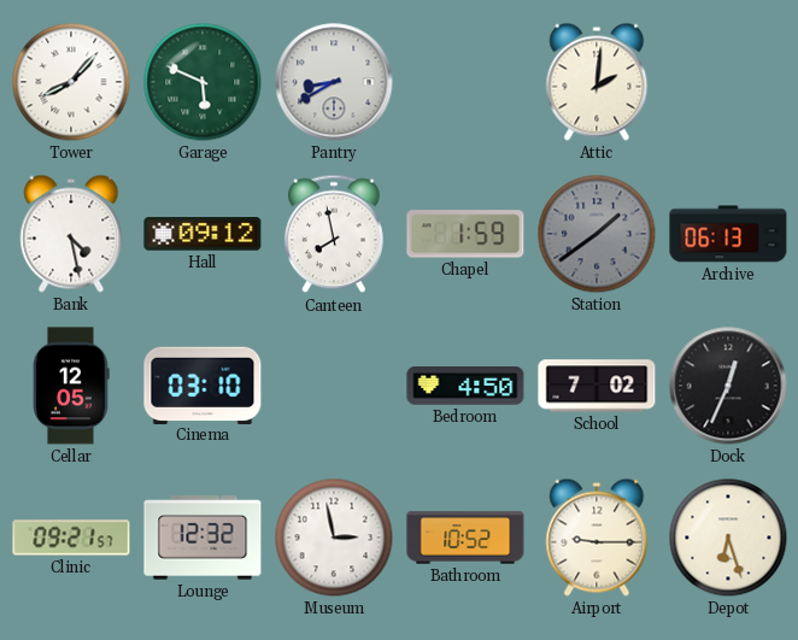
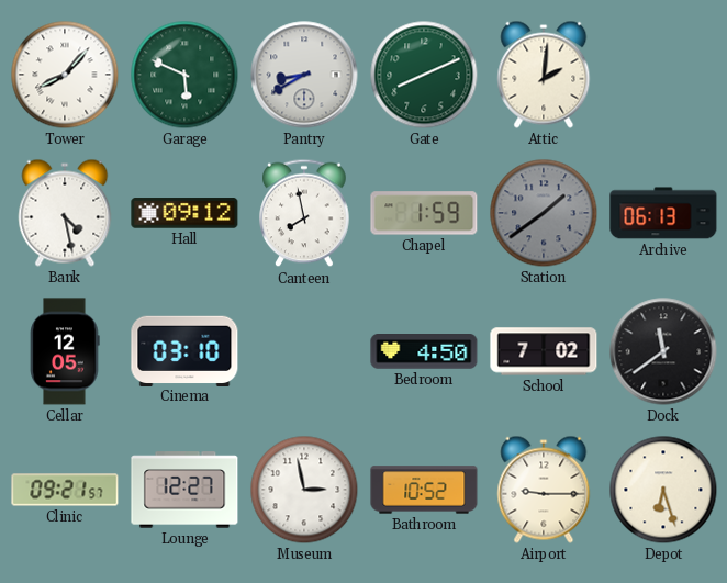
Gate: none -> 8:11 (424, 75)
Dock: 12:34 -> 11:39 (663, 351)
Lounge: 12:32 -> 12:27 (184, 490)
